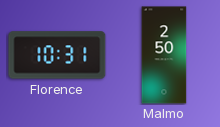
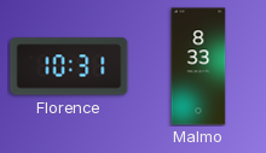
Malmo: 2:50 -> 8:33 (198, 66)
